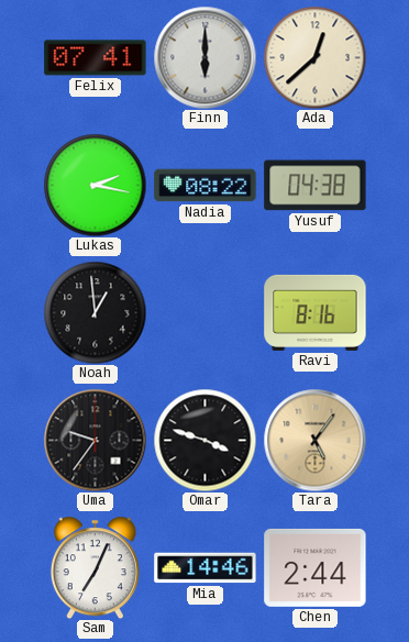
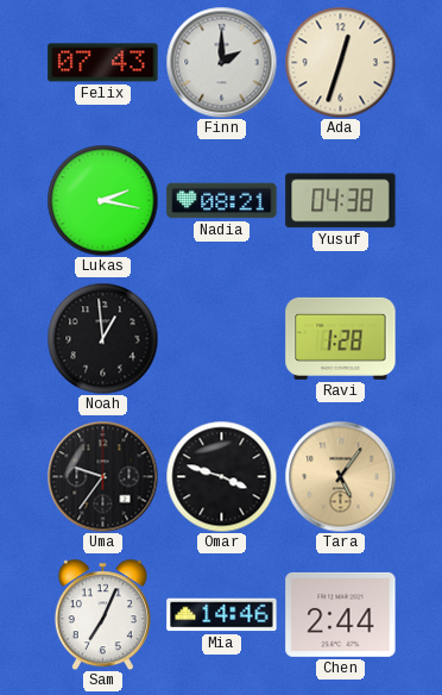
Felix: 07:41 -> 07:43 (103, 63)
Finn: 6:00 -> 2:00 (221, 62)
Ada: 12:38 -> 12:33 (340, 62)
Nadia: 08:22 -> 08:21 (222, 201)
Ravi: 8:16 -> 1:28 (341, 338)
